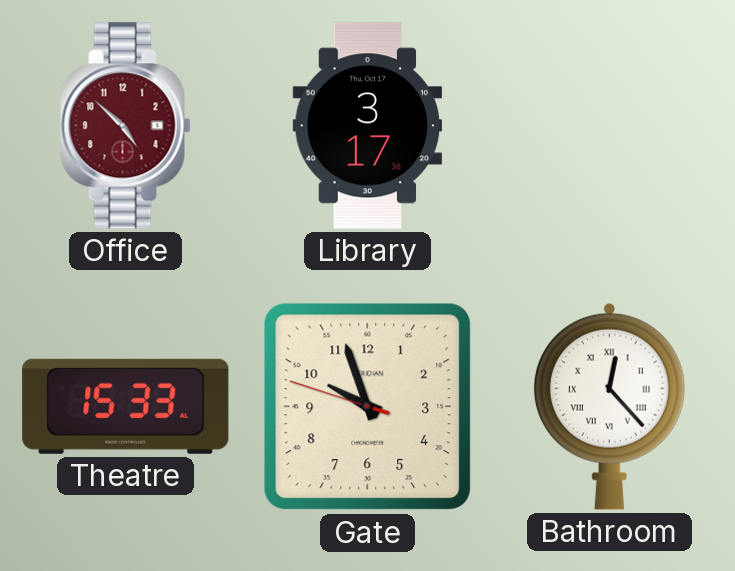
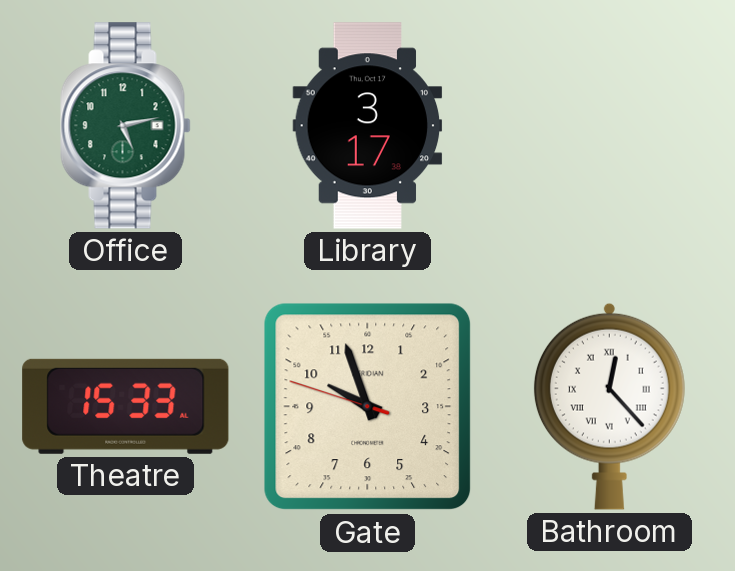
Office: 4:52 -> 5:13 (126, 126)
Office dial: burgundy -> green (126, 126)
